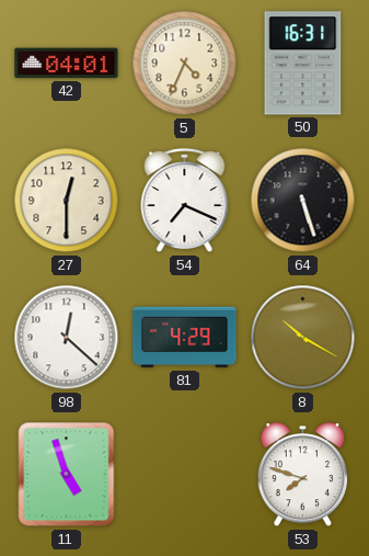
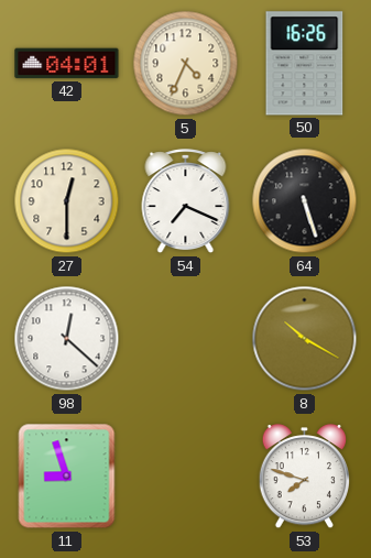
50: 16:31 -> 16:26 (305, 64)
81: 4:29 -> none (185, 338)
11: 4:57 -> 8:57 (67, 477)
